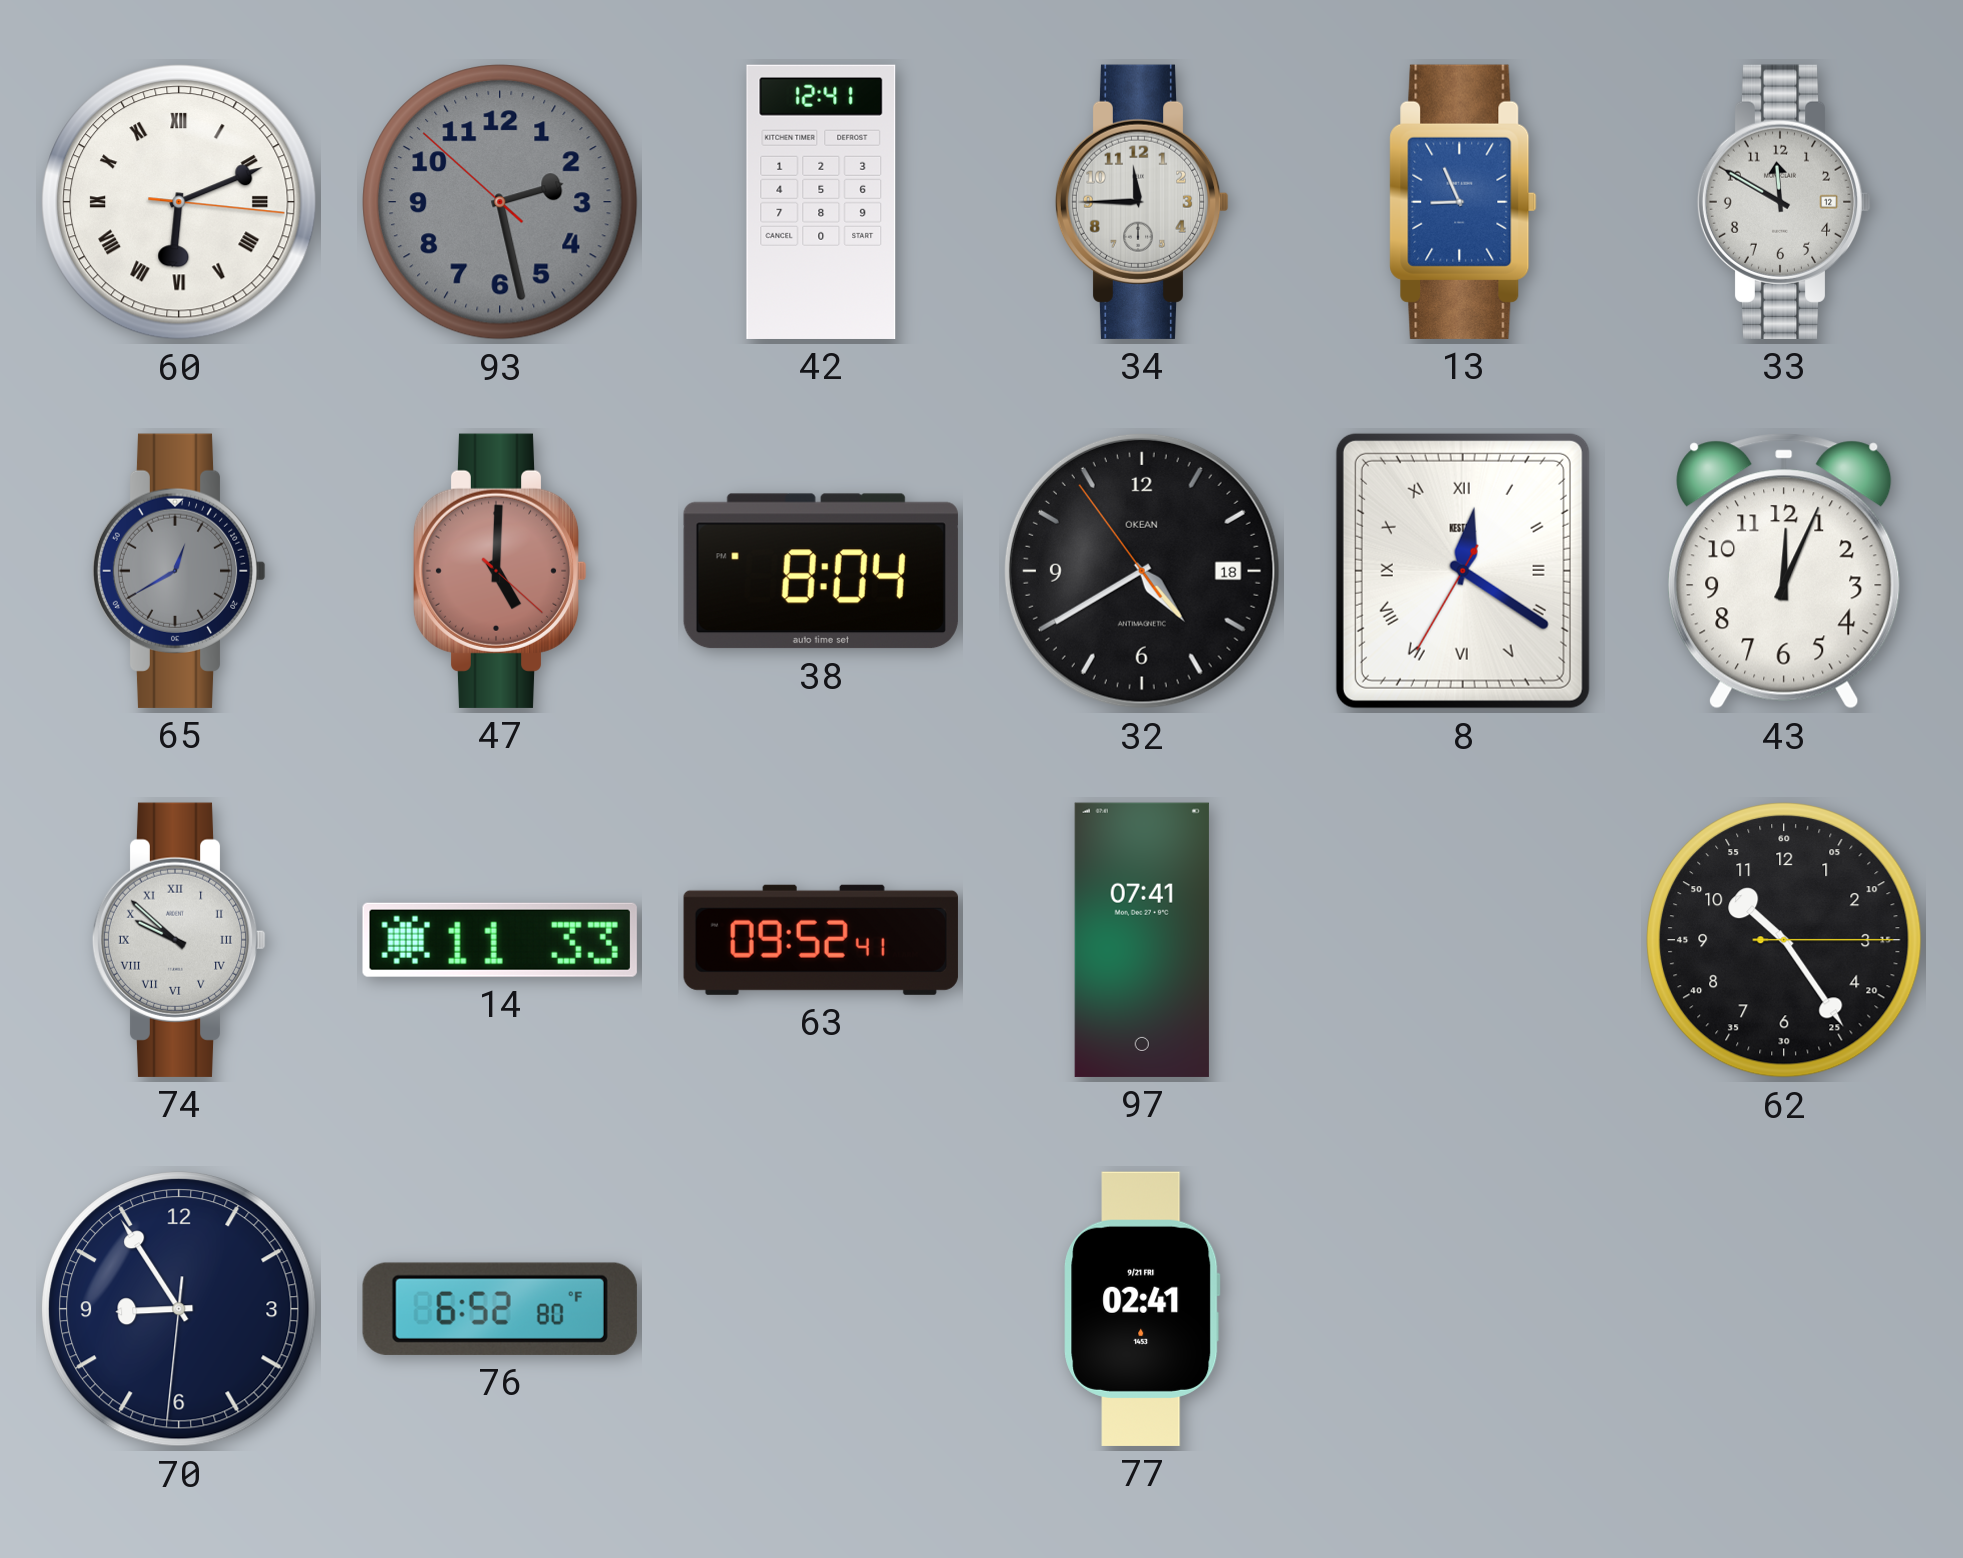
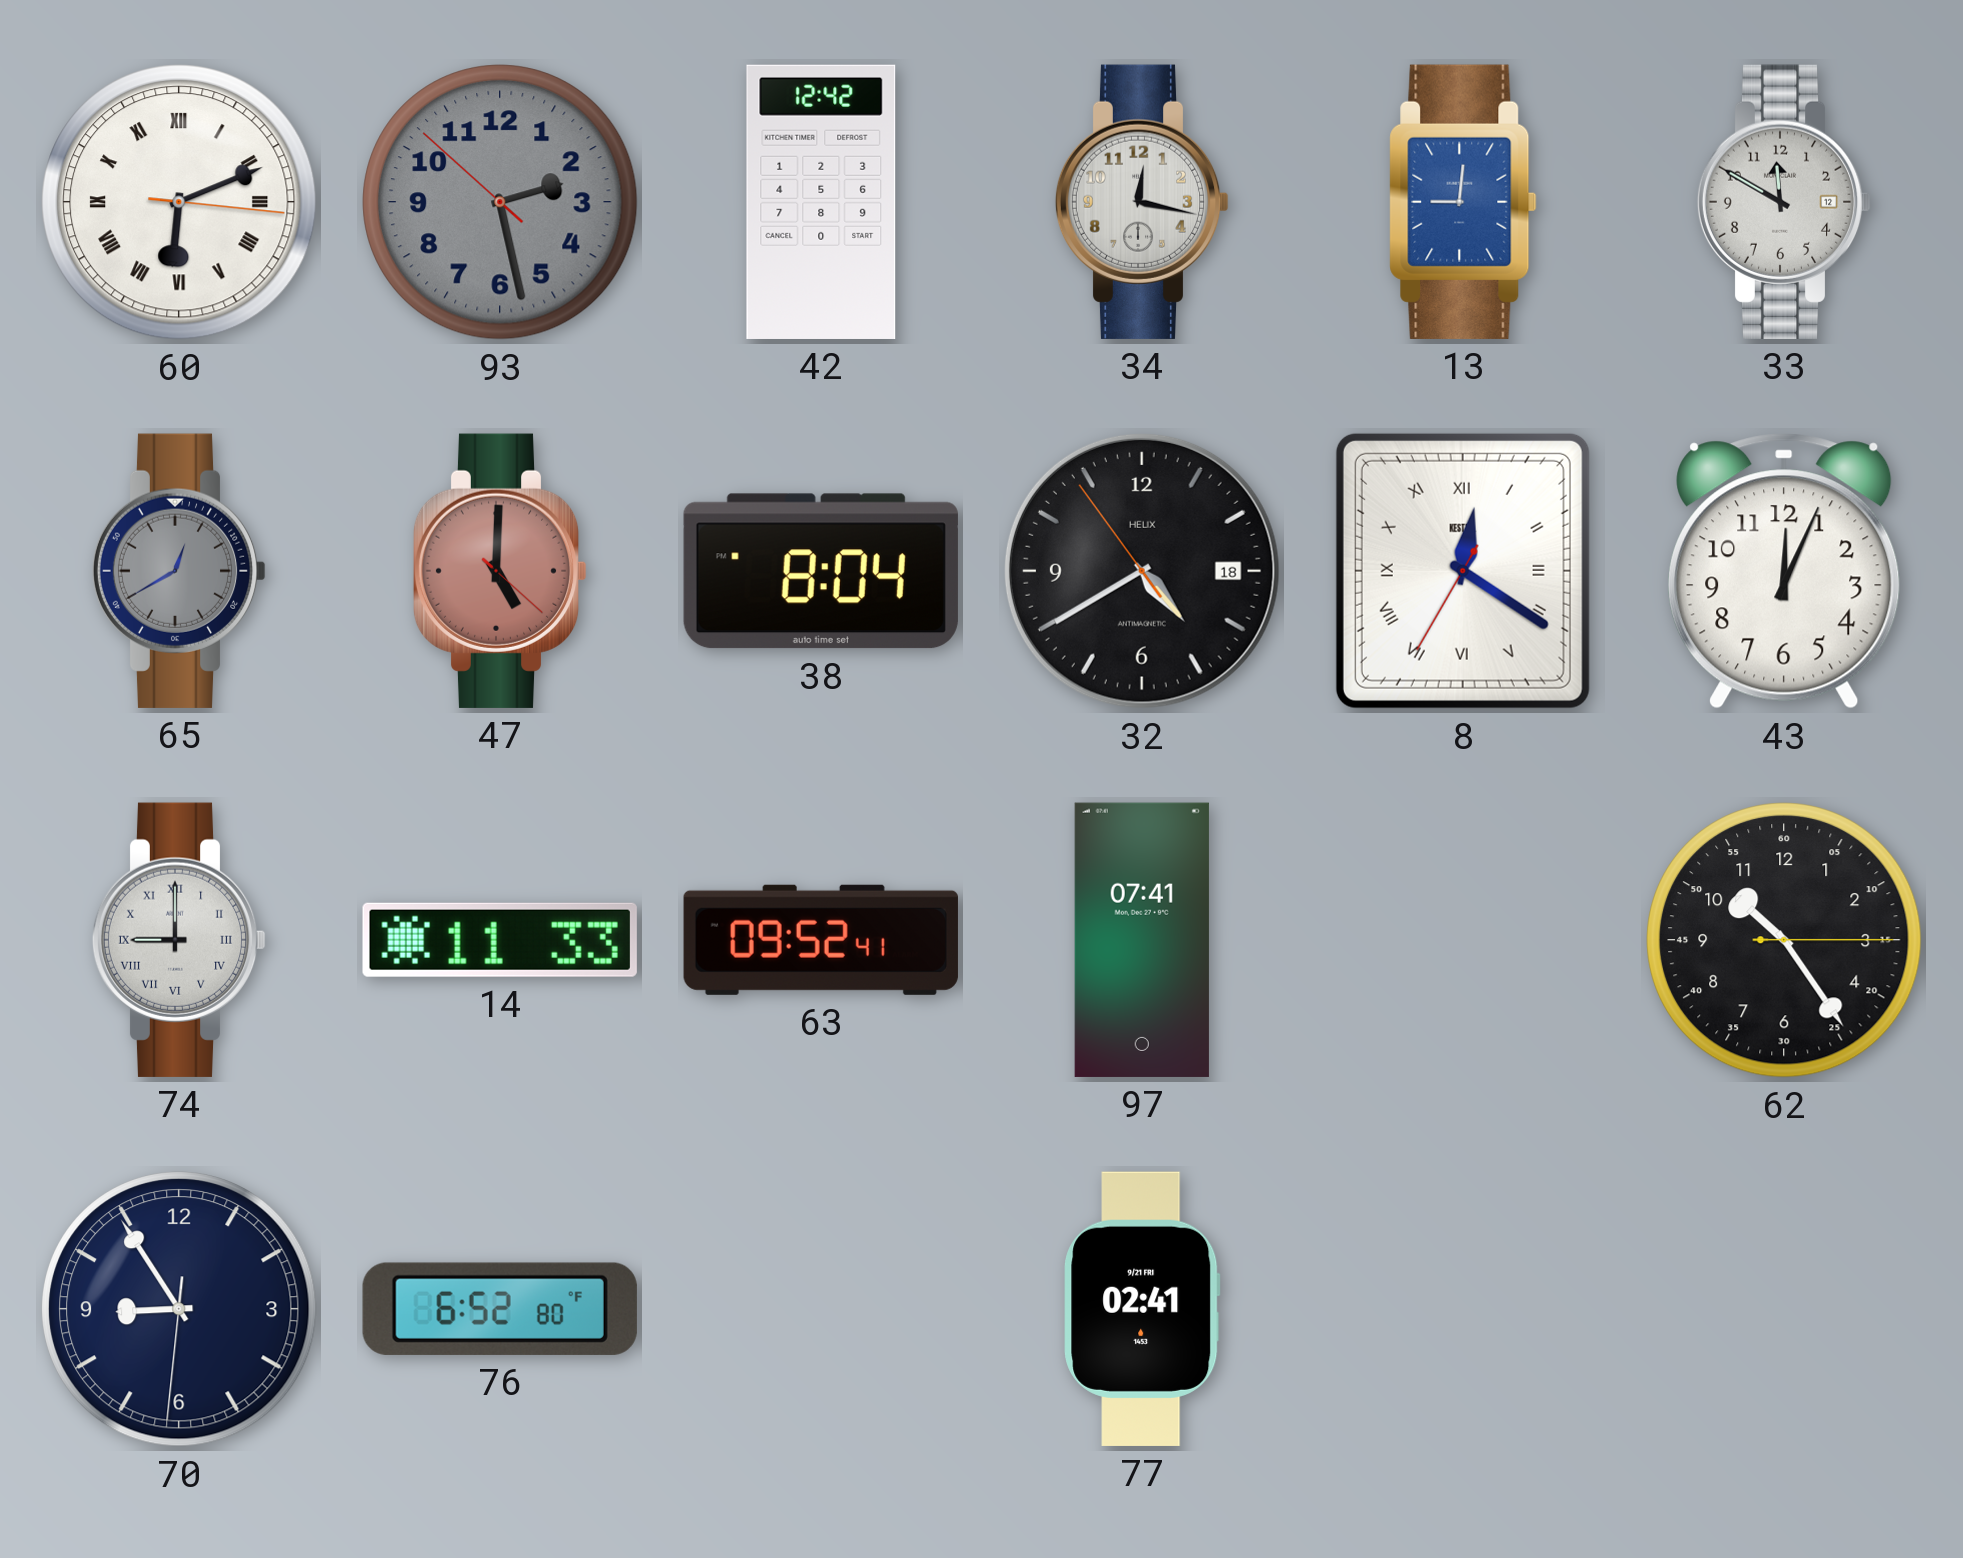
42: 12:41 -> 12:42 (821, 202)
34: 11:45 -> 12:17 (1142, 202)
13: 8:56 -> 9:01 (1463, 202)
32 brand: OKEAN -> HELIX (1142, 571)
74: 9:52 -> 9:00 (179, 940)
